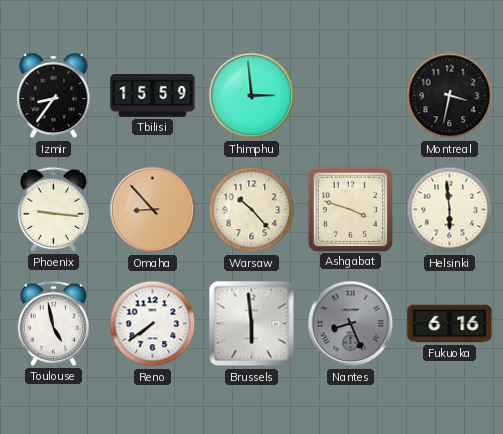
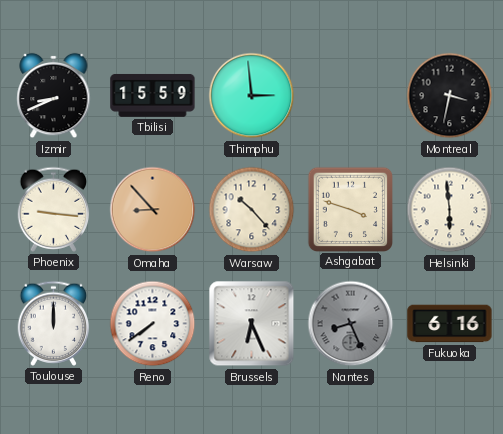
Izmir: 8:36 -> 8:41 (54, 96)
Toulouse: 4:58 -> 12:00 (54, 323)
Brussels: 5:59 -> 6:26 (252, 324)
